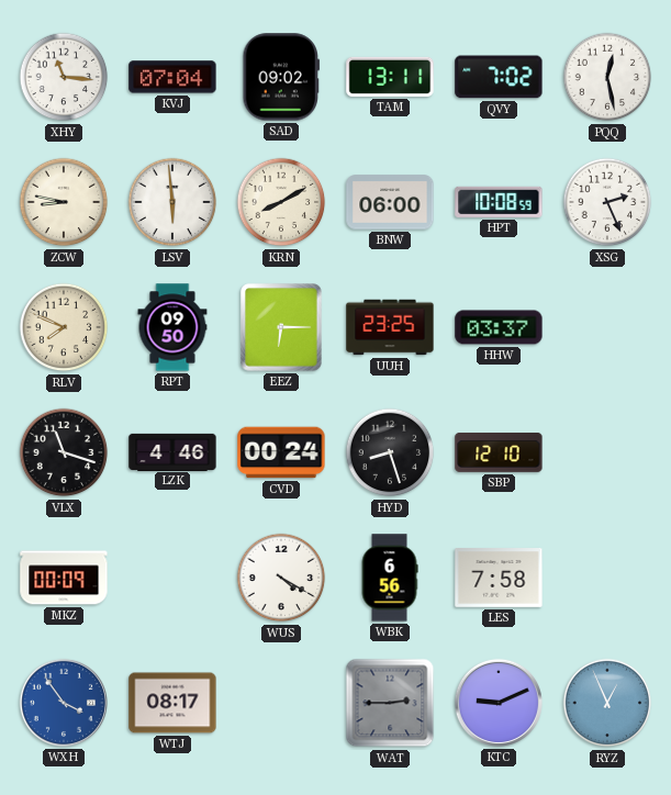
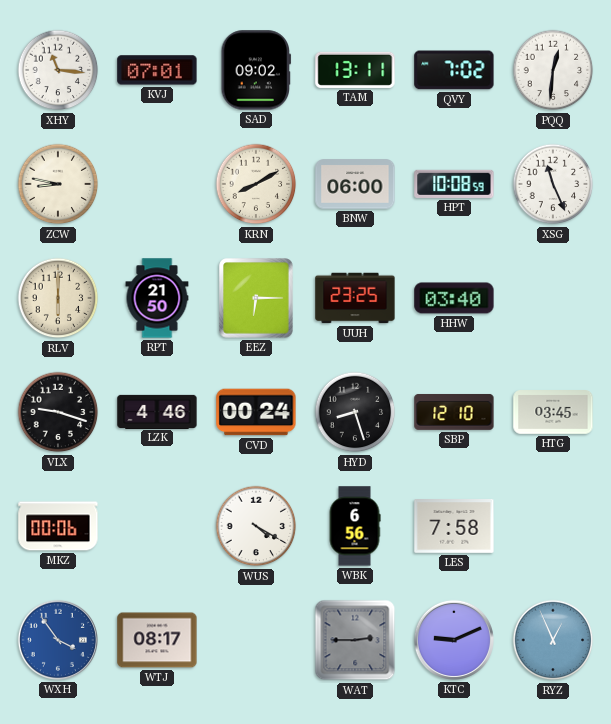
KVJ: 07:04 -> 07:01 (157, 70)
PQQ: 12:28 -> 12:31 (553, 70)
LSV: 5:59 -> none (172, 202)
XSG: 2:26 -> 11:26 (553, 184)
RLV: 7:49 -> 6:00 (58, 298)
RPT: 09:50 -> 21:50 (157, 298)
HHW: 03:37 -> 03:40 (454, 298)
VLX: 11:18 -> 9:18 (58, 412)
HTG: none -> 03:45 (553, 412)
MKZ: 00:09 -> 00:06 (58, 526)
